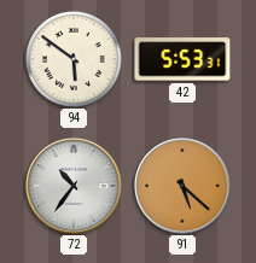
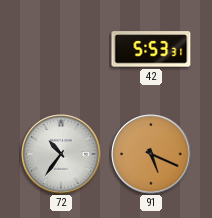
94: 5:51 -> none (74, 59)
91: 5:22 -> 5:19 (151, 154)
